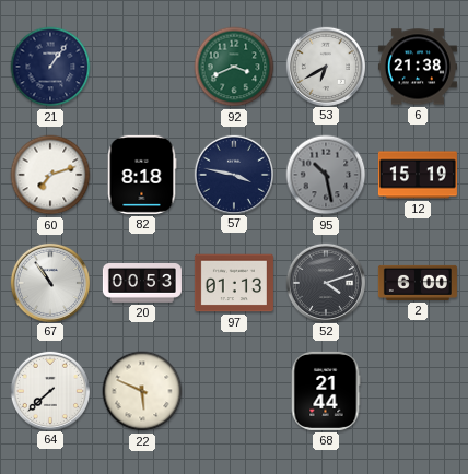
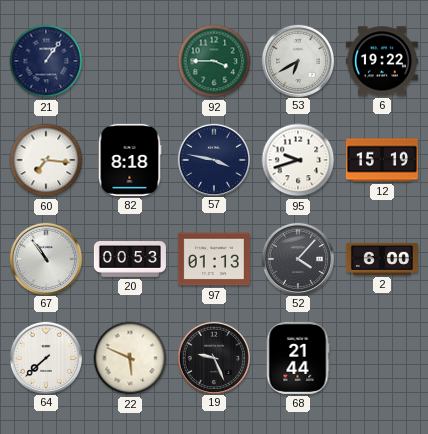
92: 3:41 -> 3:45 (214, 61)
6: 21:38 -> 19:22 (382, 61)
60: 7:12 -> 7:16 (46, 160)
95: 10:28 -> 9:42 (298, 160)
95 dial: grey -> white (298, 160)
52: 4:12 -> 4:07 (297, 258)
19: none -> 9:26 (213, 357)
